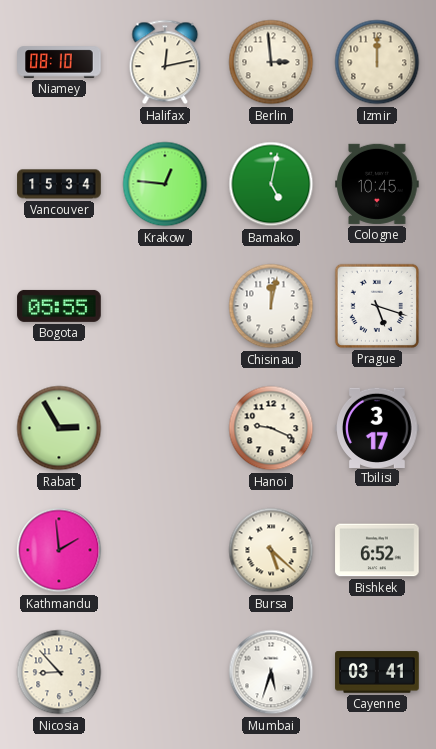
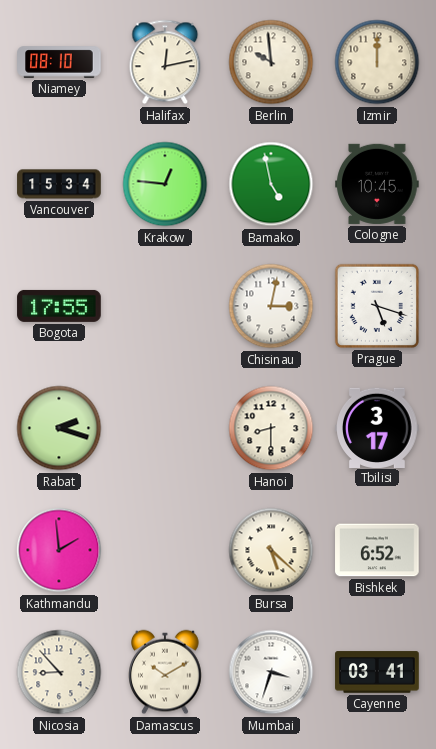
Berlin: 2:59 -> 9:59 (271, 62)
Bamako: 5:02 -> 4:58 (271, 184)
Bogota: 05:55 -> 17:55 (59, 306)
Chisinau: 12:02 -> 3:02 (271, 306)
Rabat: 2:55 -> 2:18 (59, 428)
Hanoi: 9:19 -> 8:30 (271, 428)
Damascus: none -> 10:10 (165, 672)
Mumbai: 5:33 -> 3:33 (271, 672)
